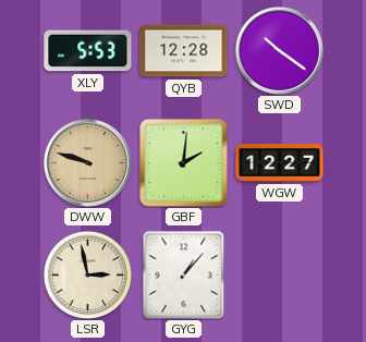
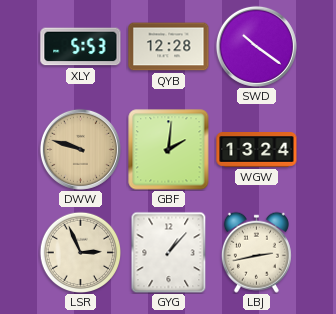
WGW: 12:27 -> 13:24 (257, 150)
LSR: 2:58 -> 2:56 (80, 252)
LBJ: none -> 2:43 (256, 252)
